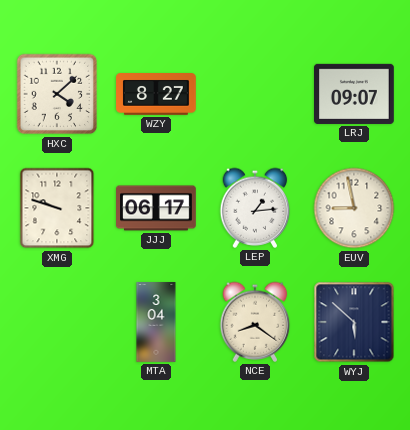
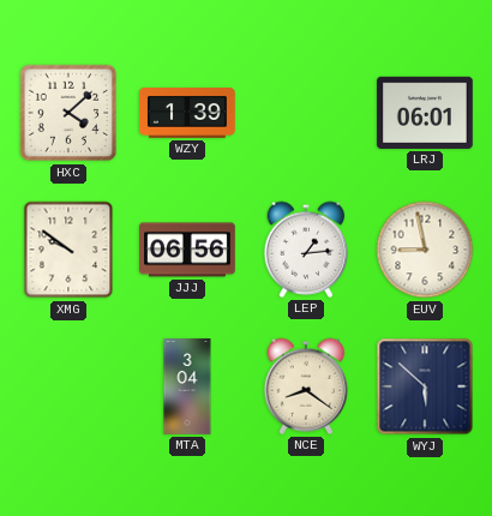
WZY: 8:27 -> 1:39 (187, 114)
LRJ: 09:07 -> 06:01 (426, 113)
XMG: 9:48 -> 9:51 (68, 250)
JJJ: 06:17 -> 06:56 (187, 250)
